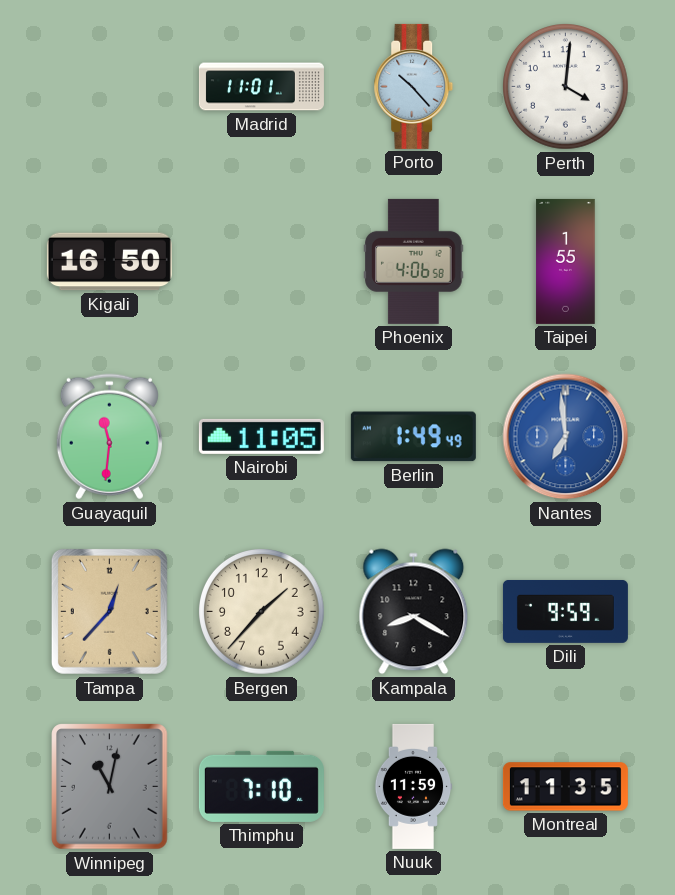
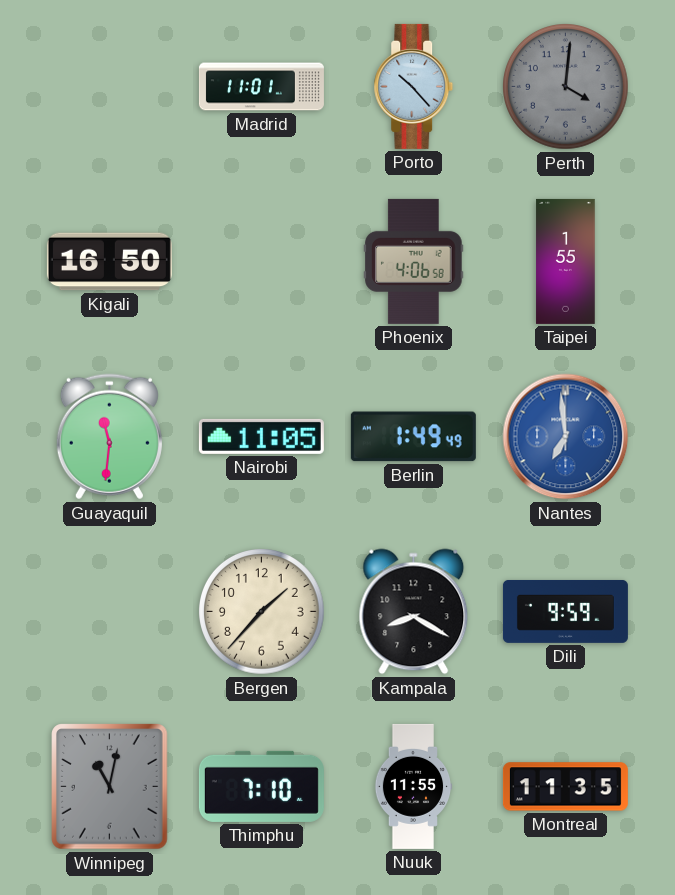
Perth dial: white -> grey (566, 87)
Tampa: 12:37 -> none (109, 611)
Nuuk: 11:59 -> 11:55 (413, 786)
